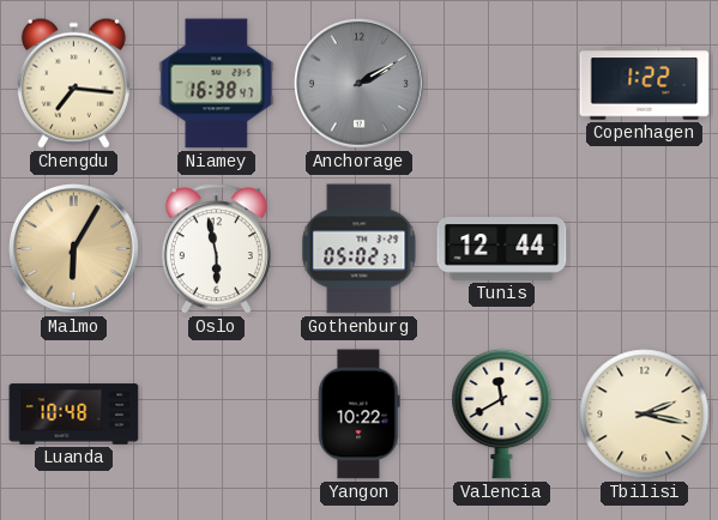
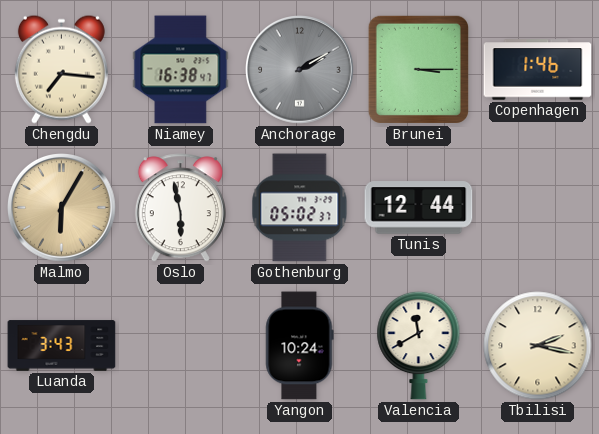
Brunei: none -> 3:15 (418, 69)
Copenhagen: 1:22 -> 1:46 (538, 70)
Luanda: 10:48 -> 3:43 (62, 346)
Yangon: 10:22 -> 10:24 (300, 346)
